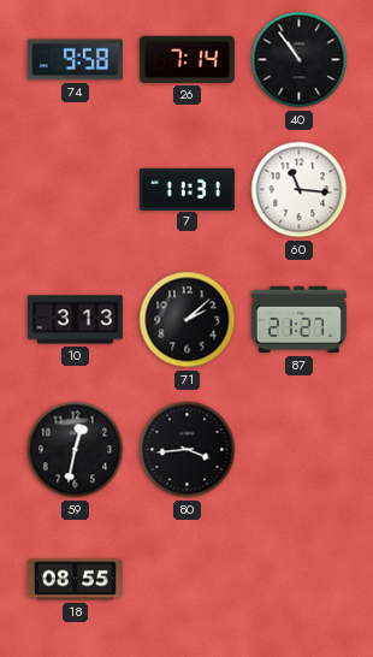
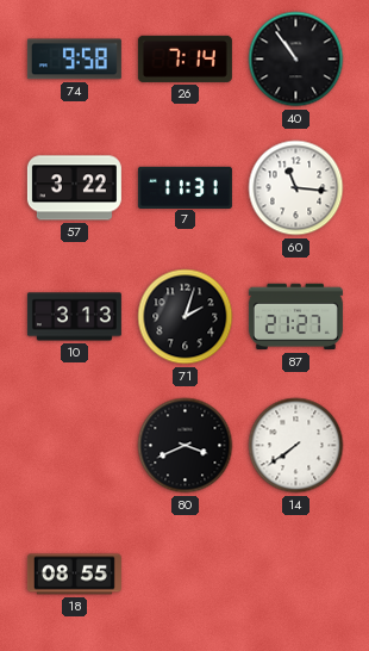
57: none -> 3:22 (74, 188)
71: 2:08 -> 2:03 (186, 317)
59: 12:32 -> none (76, 450)
80: 3:44 -> 3:41 (186, 446)
14: none -> 7:39 (296, 446)
